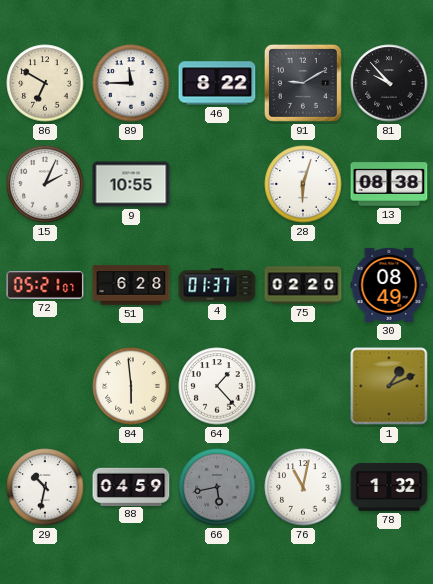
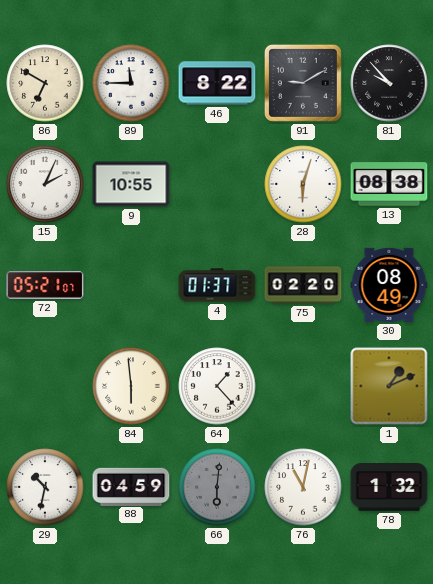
51: 6:28 -> none (131, 285)
66: 5:43 -> 6:01 (217, 487)
